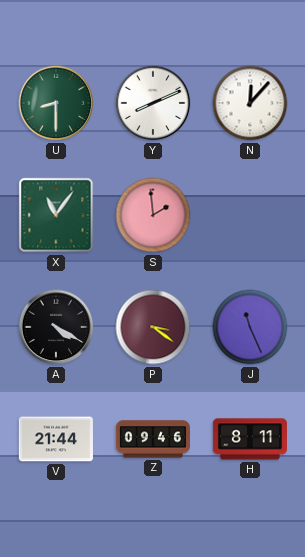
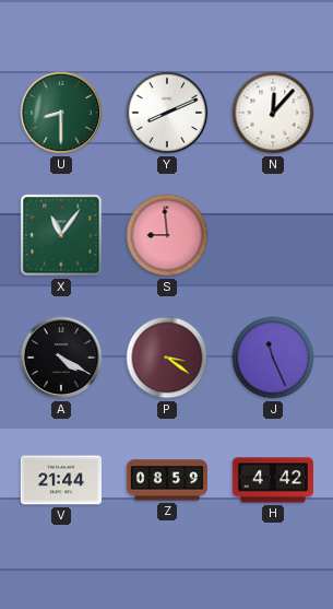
S: 1:59 -> 8:59 (167, 235)
Z: 09:46 -> 08:59 (167, 480)
H: 8:11 -> 4:42 (273, 480)
